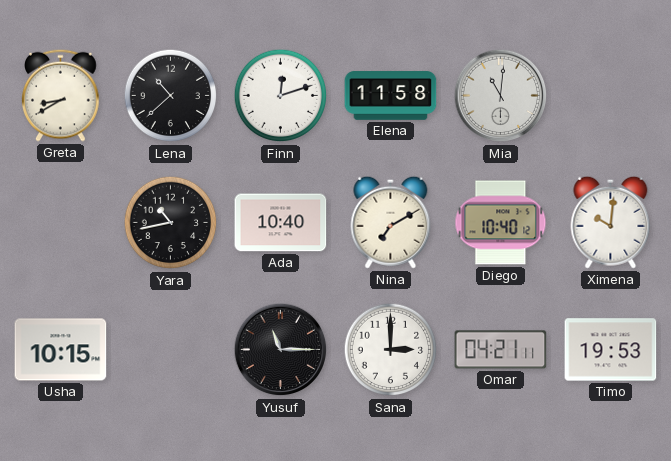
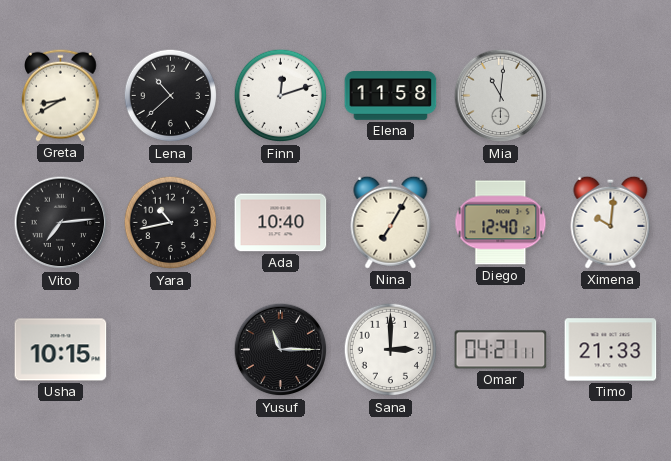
Vito: none -> 7:14 (61, 223)
Nina: 7:10 -> 7:05 (391, 222)
Diego: 10:40 -> 12:40 (501, 223)
Timo: 19:53 -> 21:33 (611, 350)
